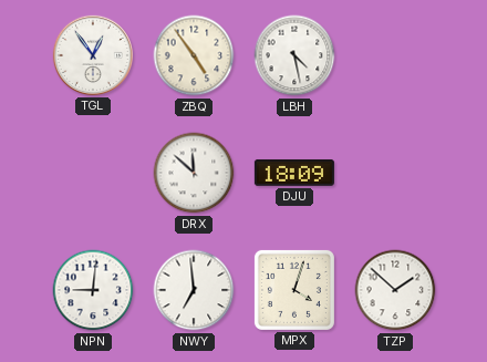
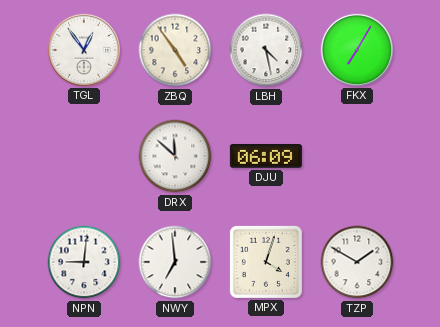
FKX: none -> 7:05 (357, 50)
DJU: 18:09 -> 06:09 (266, 156)
TZP: 1:52 -> 1:50 (357, 262)
